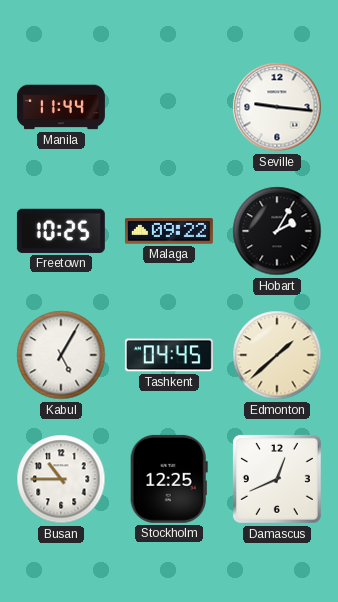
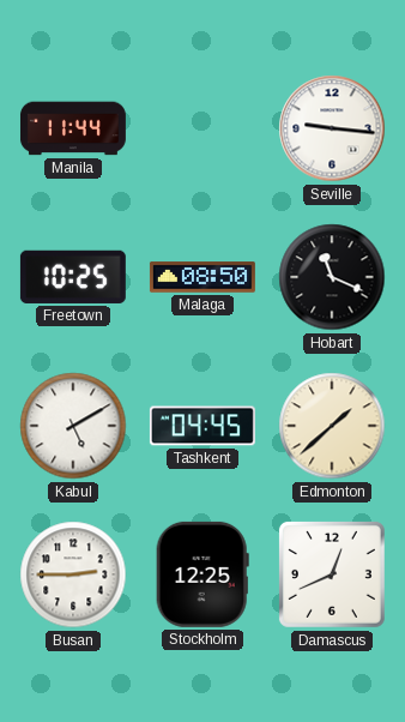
Malaga: 09:22 -> 08:50 (202, 277)
Hobart: 2:05 -> 11:19 (332, 277)
Kabul: 5:05 -> 5:10 (73, 426)
Busan: 10:45 -> 2:45 (73, 574)
